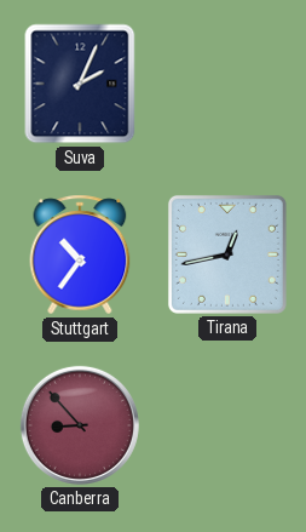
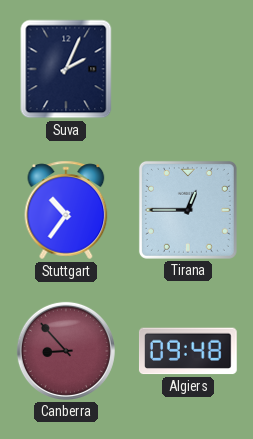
Tirana: 12:43 -> 12:45 (188, 210)
Algiers: none -> 09:48 (188, 351)
